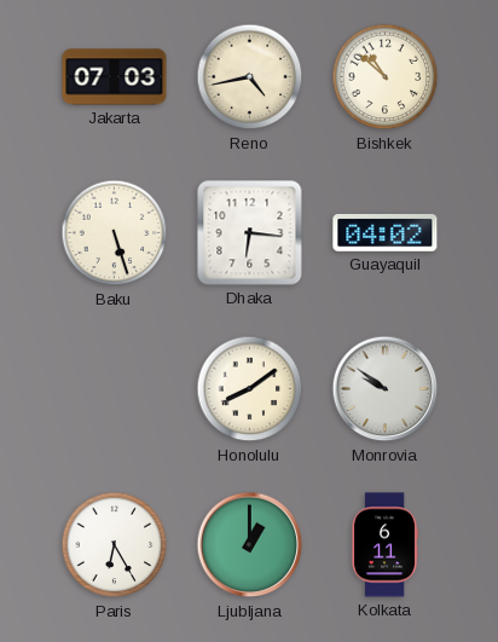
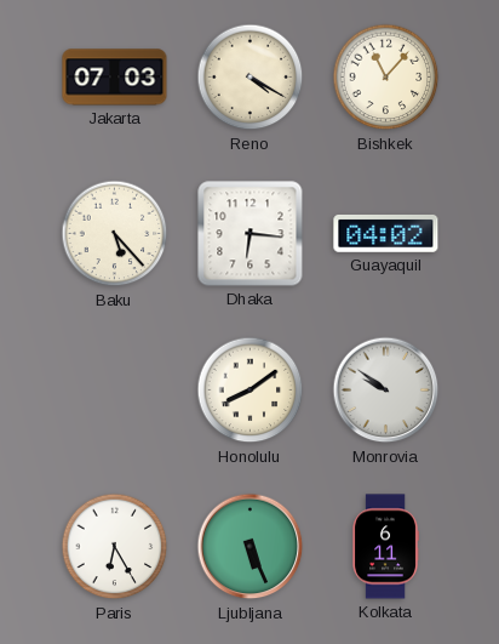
Reno: 4:43 -> 4:20 (251, 78)
Bishkek: 10:52 -> 11:07 (386, 78)
Baku: 5:27 -> 5:23 (115, 234)
Ljubljana: 1:00 -> 5:26 (251, 547)
